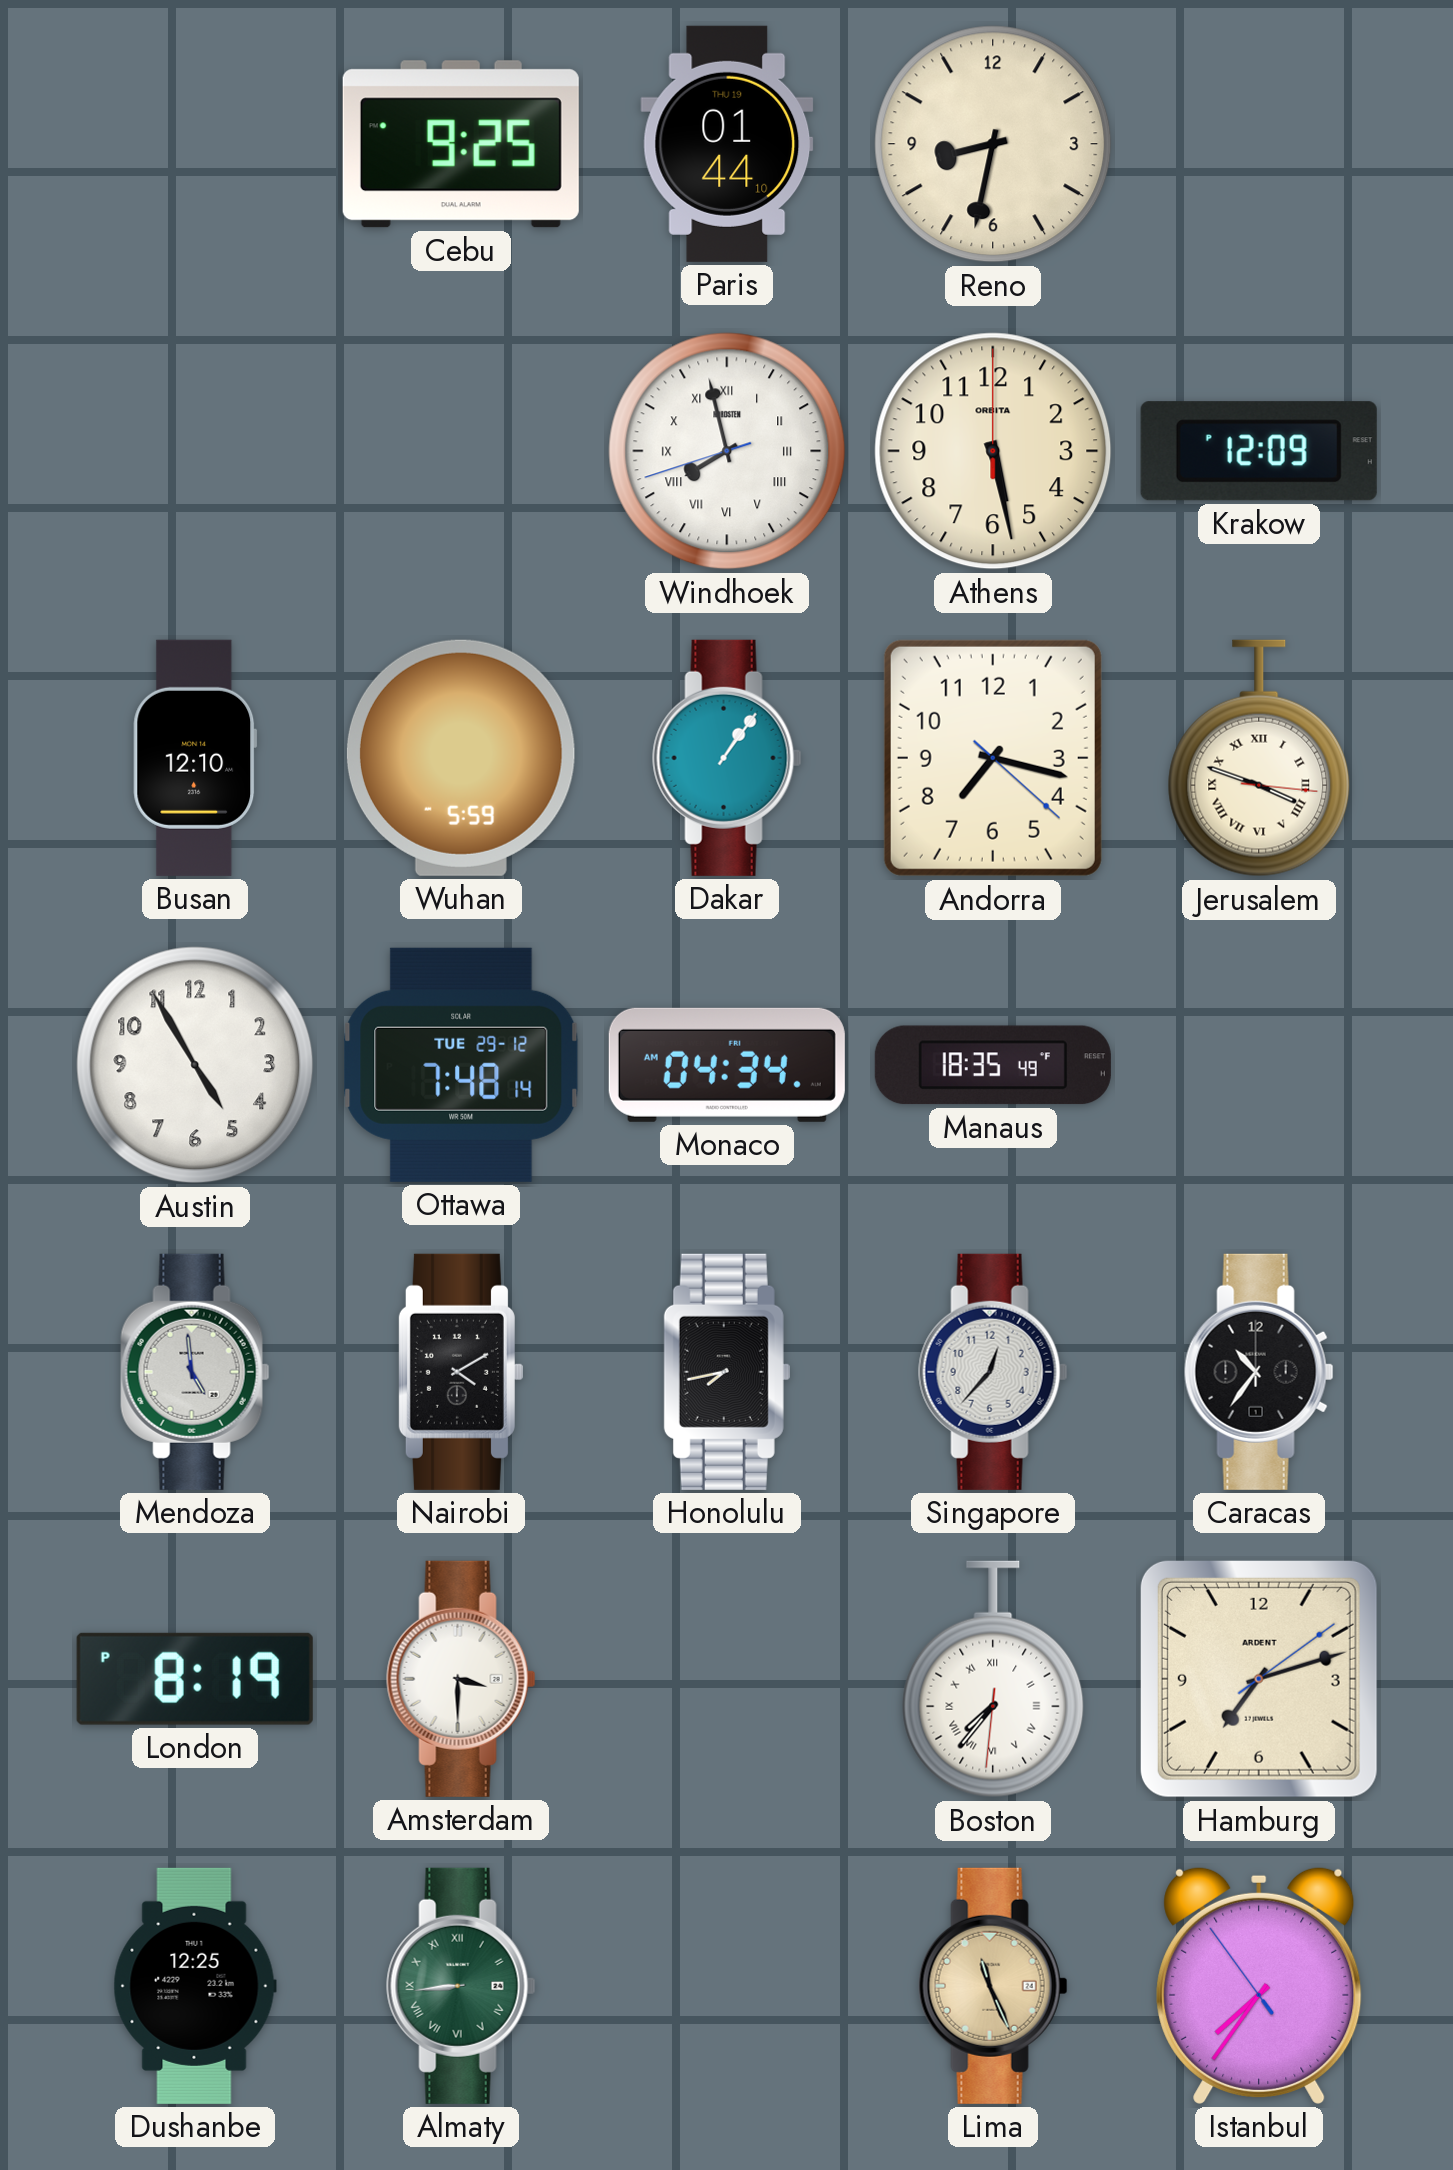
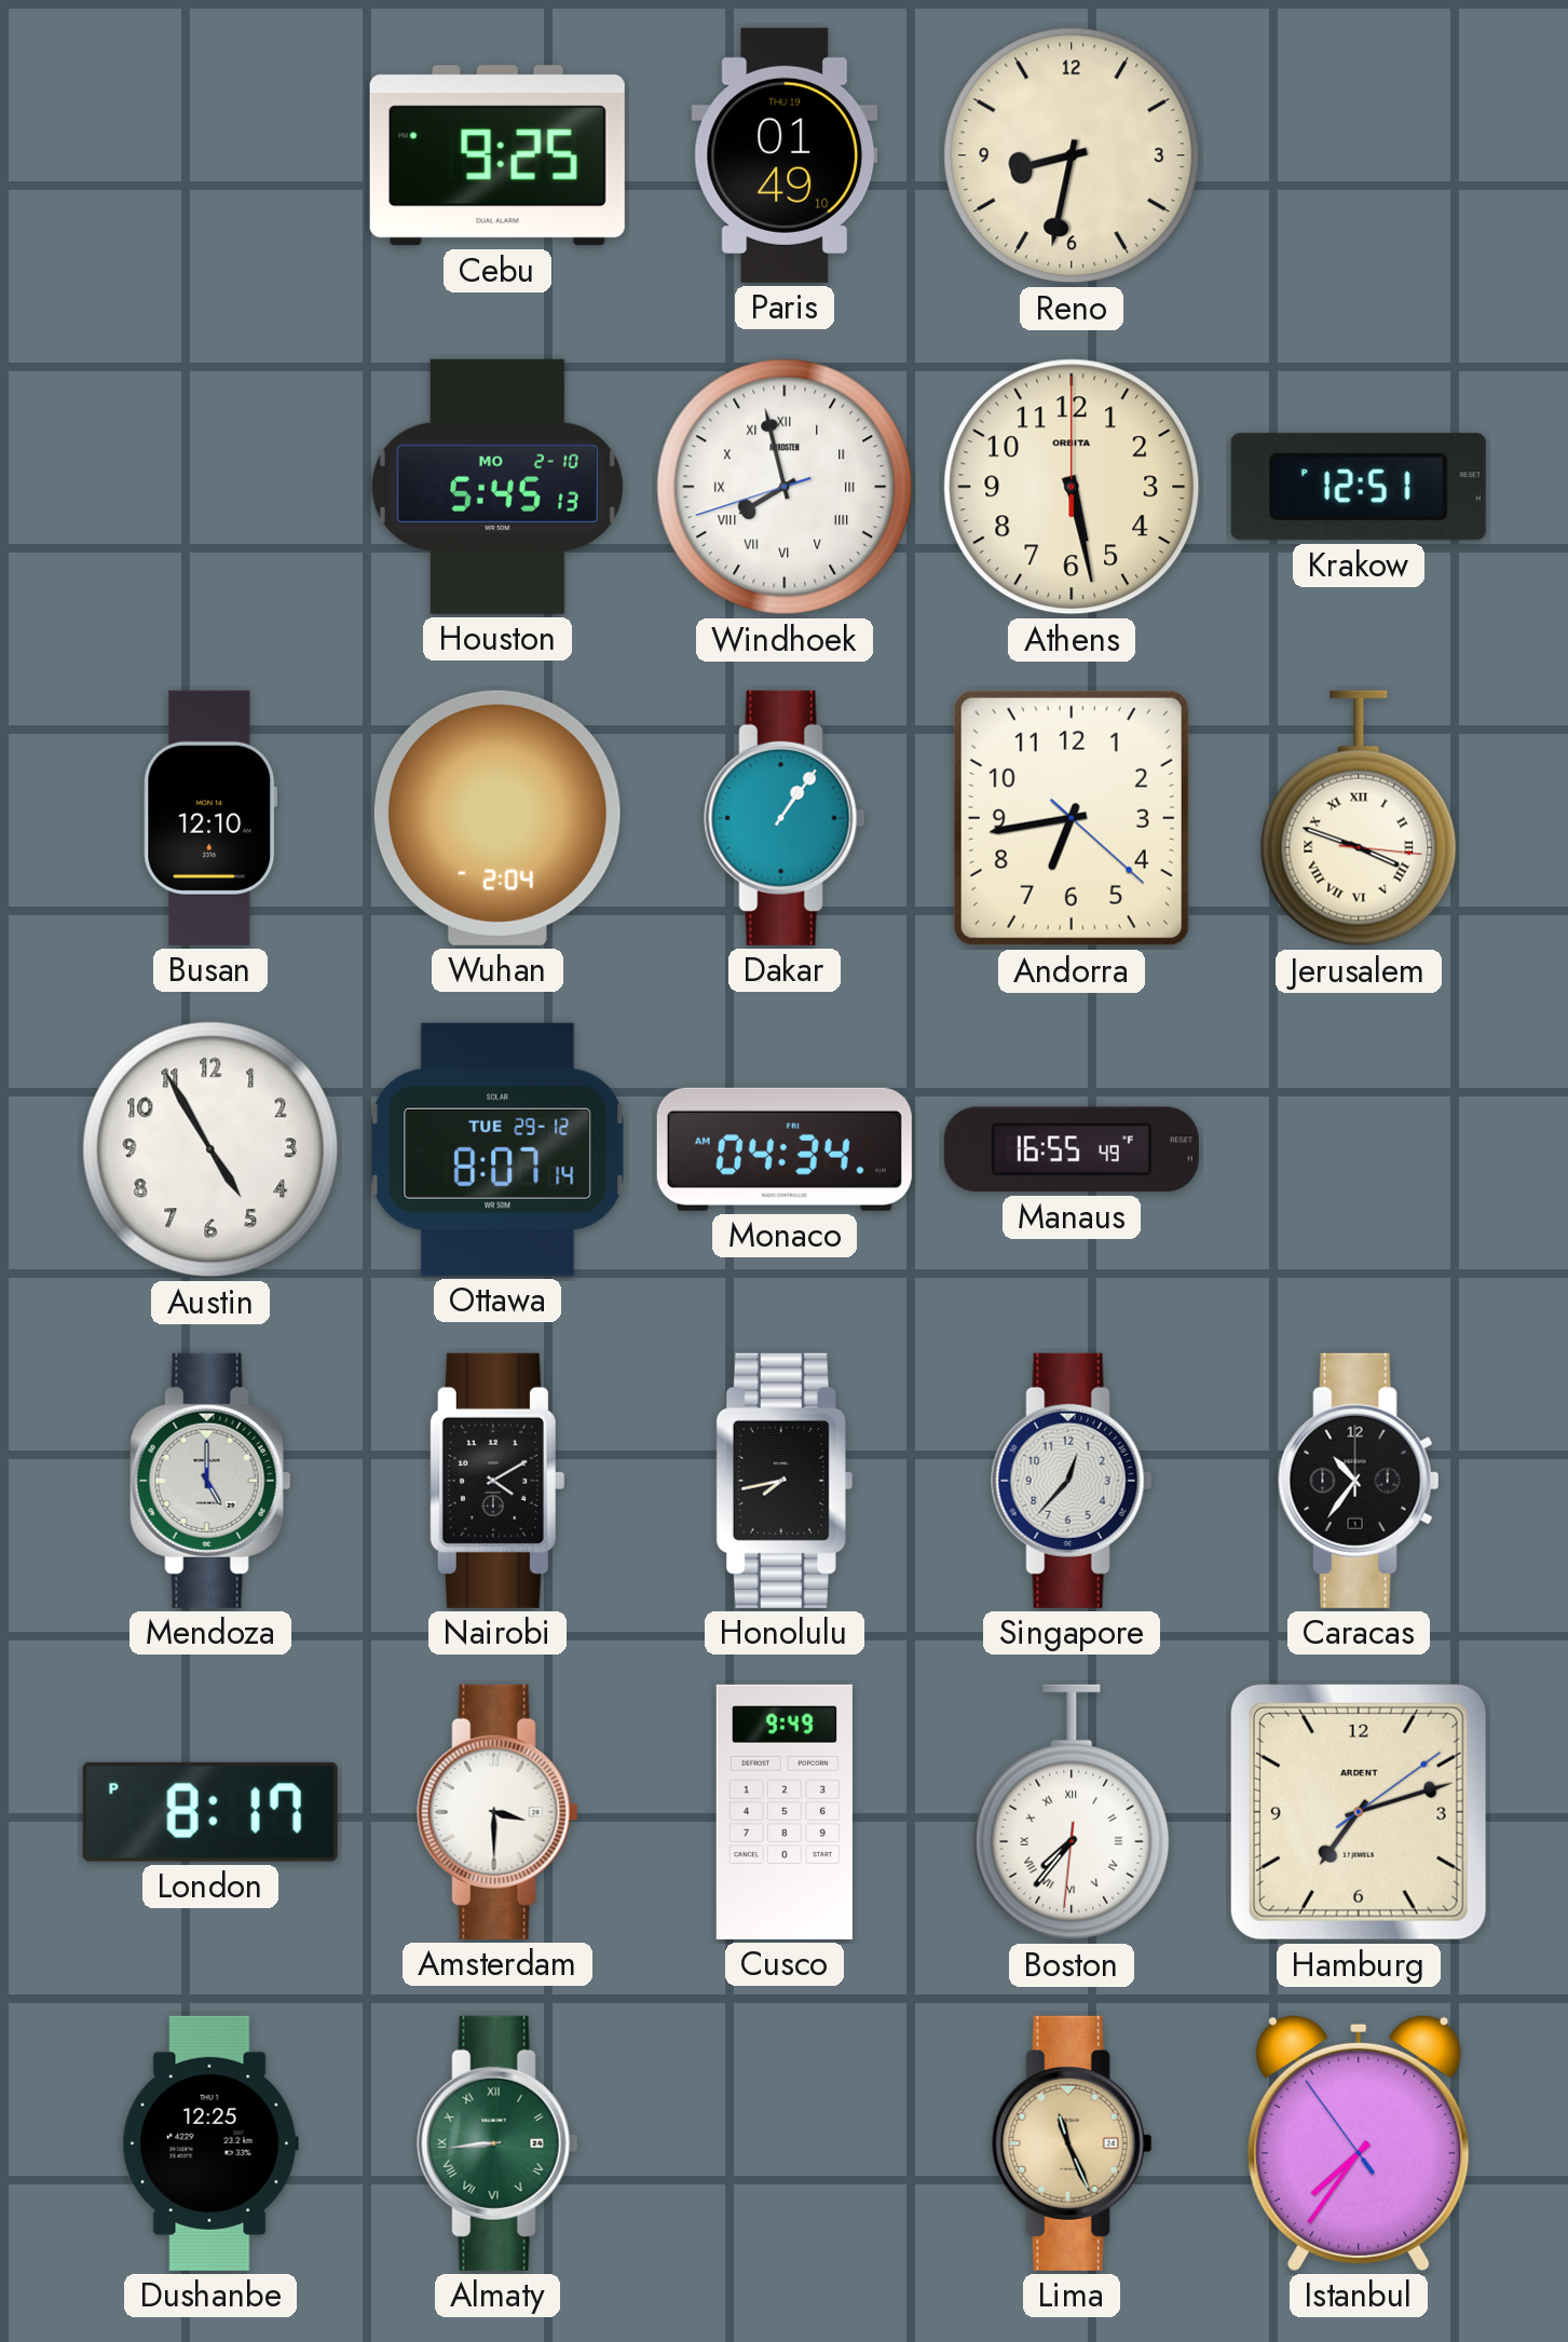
Paris: 01:44 -> 01:49 (785, 155)
Houston: none -> 5:45 (497, 487)
Krakow: 12:09 -> 12:51 (1359, 487)
Wuhan: 5:59 -> 2:04 (497, 818)
Andorra: 7:17 -> 6:43 (1072, 818)
Ottawa: 7:48 -> 8:07 (497, 1149)
Manaus: 18:35 -> 16:55 (1072, 1149)
Mendoza: 4:59 -> 5:00 (210, 1481)
London: 8:19 -> 8:17 (210, 1812)
Cusco: none -> 9:49 (785, 1812)
